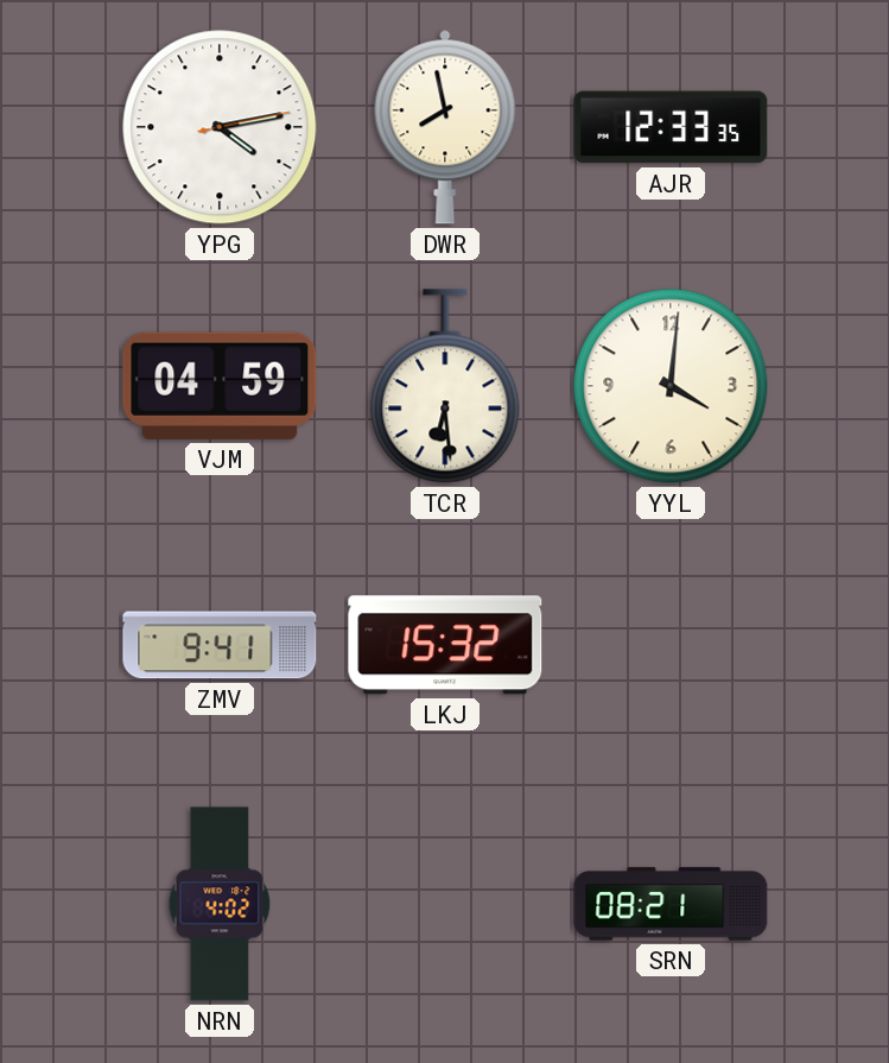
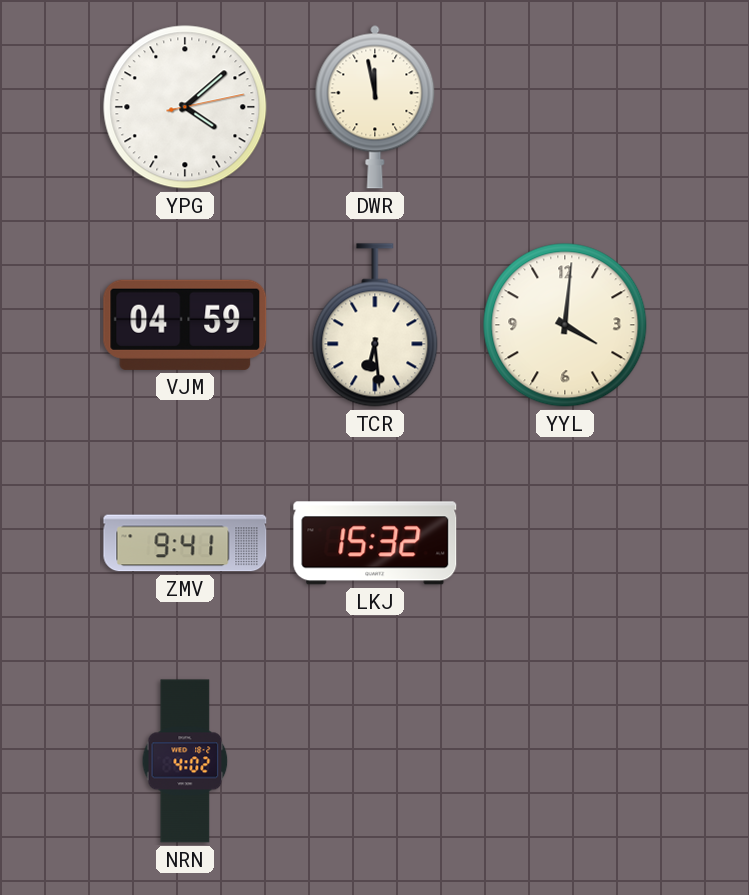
YPG: 4:13 -> 4:08 (185, 107)
DWR: 7:58 -> 11:58 (375, 107)
AJR: 12:33 -> none (671, 127)
SRN: 08:21 -> none (671, 904)
